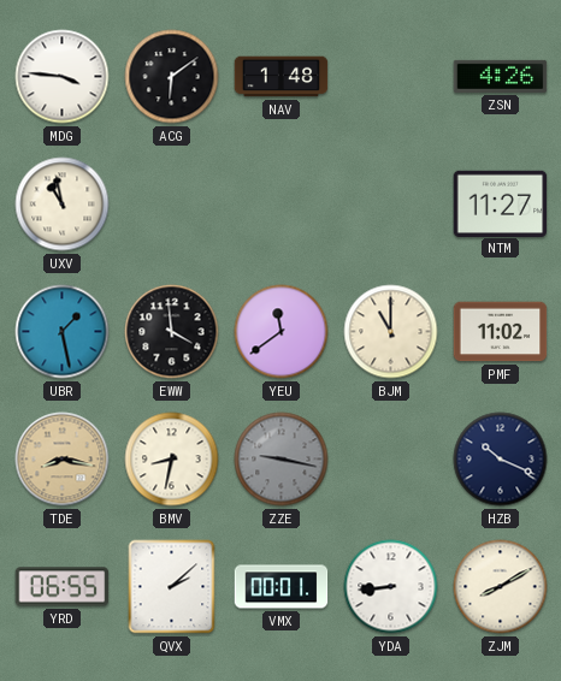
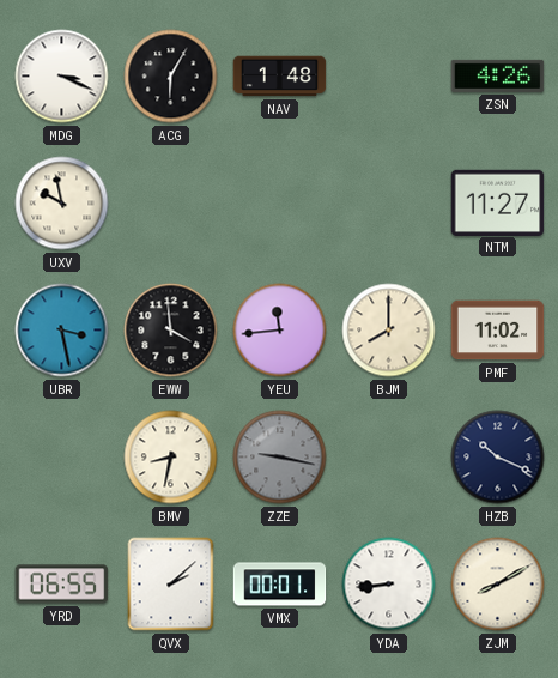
MDG: 3:46 -> 3:19 (62, 77)
ACG: 6:09 -> 6:05 (171, 77)
UXV: 10:58 -> 9:58 (62, 204)
UBR: 1:28 -> 3:28 (62, 331)
YEU: 11:39 -> 11:44 (280, 331)
BJM: 11:00 -> 8:00 (389, 331)
TDE: 8:17 -> none (63, 460)
